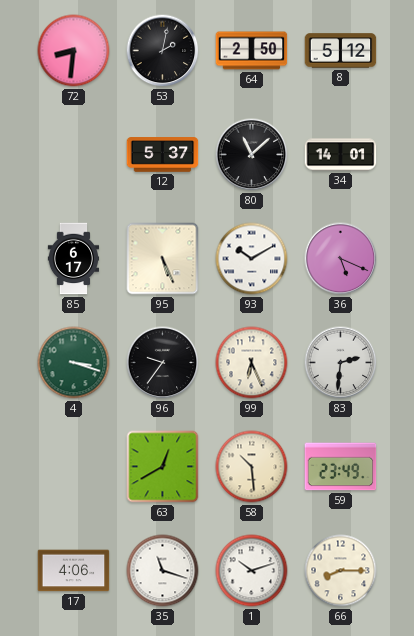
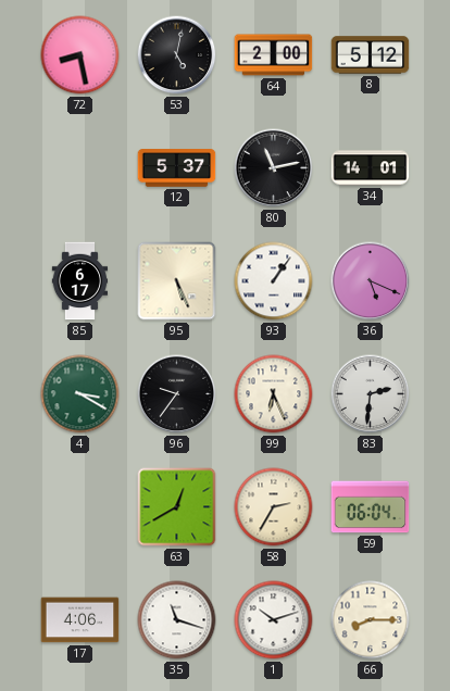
72: 8:31 -> 8:28 (80, 55)
53: 2:02 -> 5:02 (177, 55)
64: 2:50 -> 2:00 (274, 55)
80: 11:08 -> 11:13 (274, 168)
93: 10:10 -> 1:06 (274, 281)
4: 3:18 -> 3:20 (80, 394)
58: 10:29 -> 2:35 (274, 507)
59: 23:49 -> 06:04 (371, 507)
